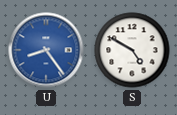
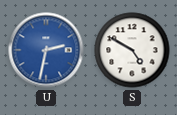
U: 8:24 -> 2:32 (46, 50)
